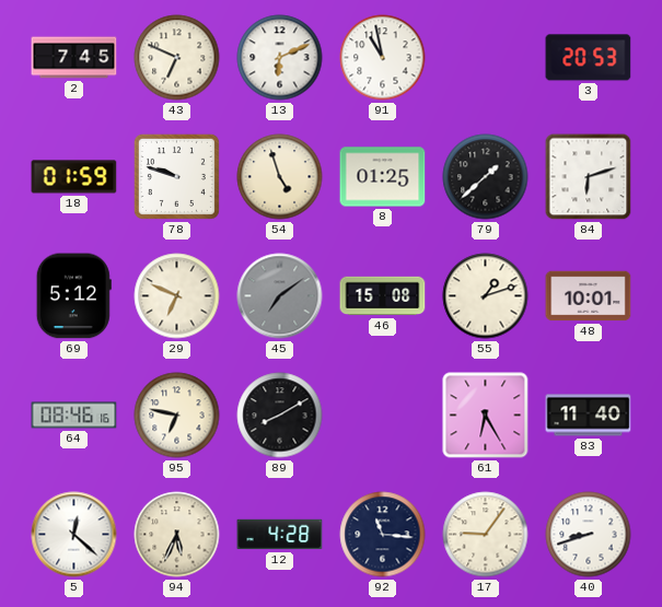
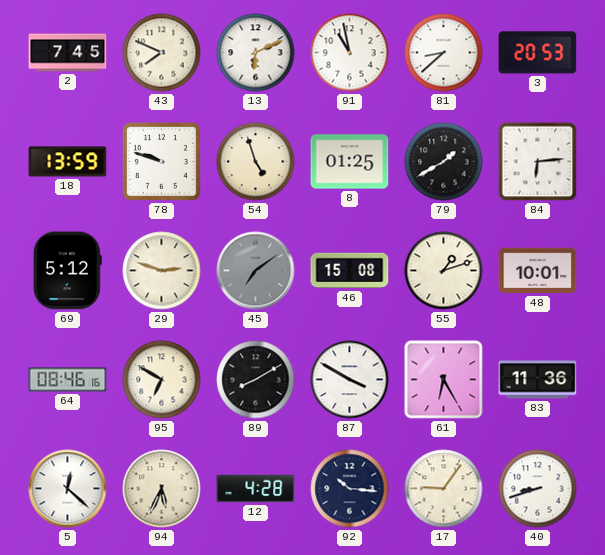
43: 6:49 -> 7:49 (162, 53)
81: none -> 8:38 (444, 53)
18: 01:59 -> 13:59 (68, 162)
79: 1:38 -> 1:40 (444, 162)
84: 6:12 -> 6:14 (538, 162)
29: 6:49 -> 2:48 (162, 271)
95: 6:47 -> 6:50 (162, 380)
87: none -> 3:50 (350, 380)
83: 11:40 -> 11:36 (538, 380)
92: 11:16 -> 10:16 (350, 489)
